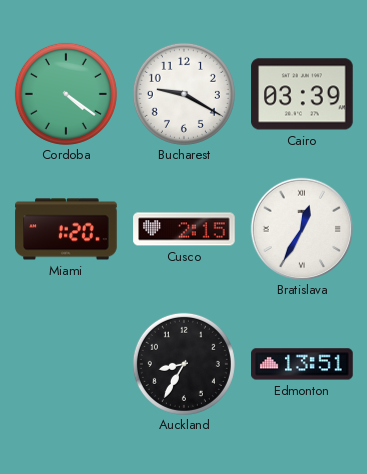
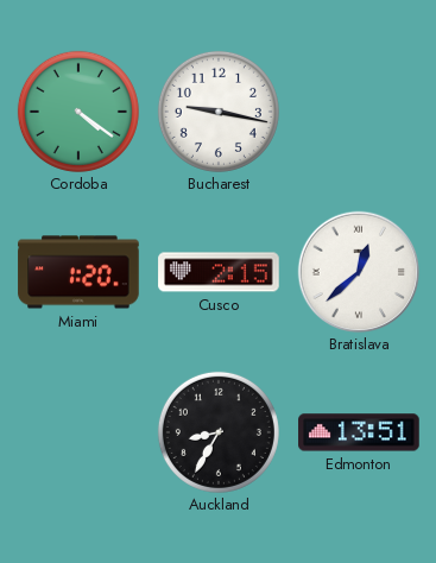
Bucharest: 9:20 -> 9:17 (219, 112)
Cairo: 03:39 -> none (302, 94)
Bratislava: 12:35 -> 12:38 (359, 272)
